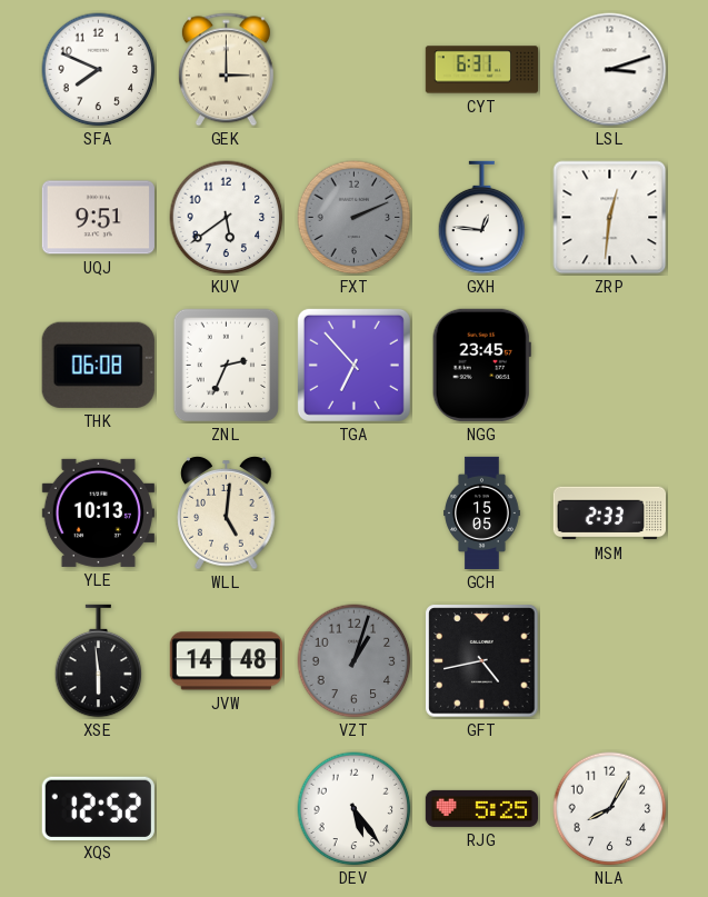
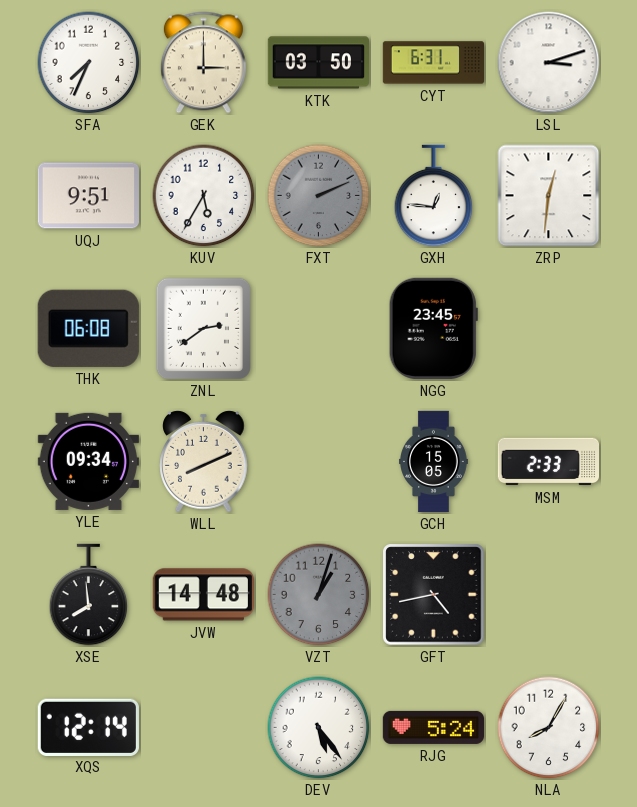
SFA: 7:49 -> 7:34 (89, 63)
KTK: none -> 03:50 (318, 63)
KUV: 5:39 -> 5:35 (204, 196)
ZNL: 2:34 -> 2:39 (204, 329)
TGA: 6:53 -> none (353, 365)
YLE: 10:13 -> 09:34 (88, 461)
WLL: 5:01 -> 8:11 (204, 462)
XSE: 5:59 -> 7:59 (89, 595)
XQS: 12:52 -> 12:14 (88, 727)
RJG: 5:25 -> 5:24 (433, 727)
